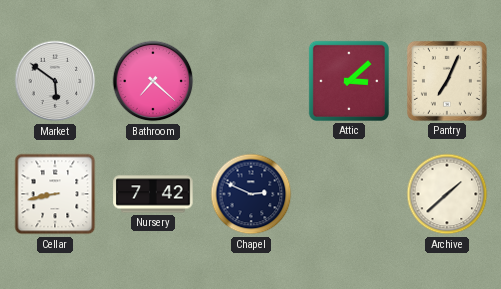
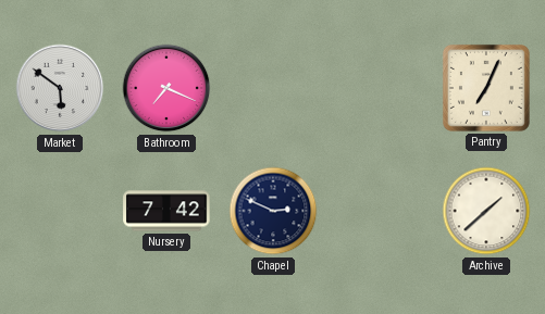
Bathroom: 7:22 -> 7:19 (166, 88)
Attic: 3:08 -> none (349, 81)
Cellar: 8:43 -> none (55, 194)
